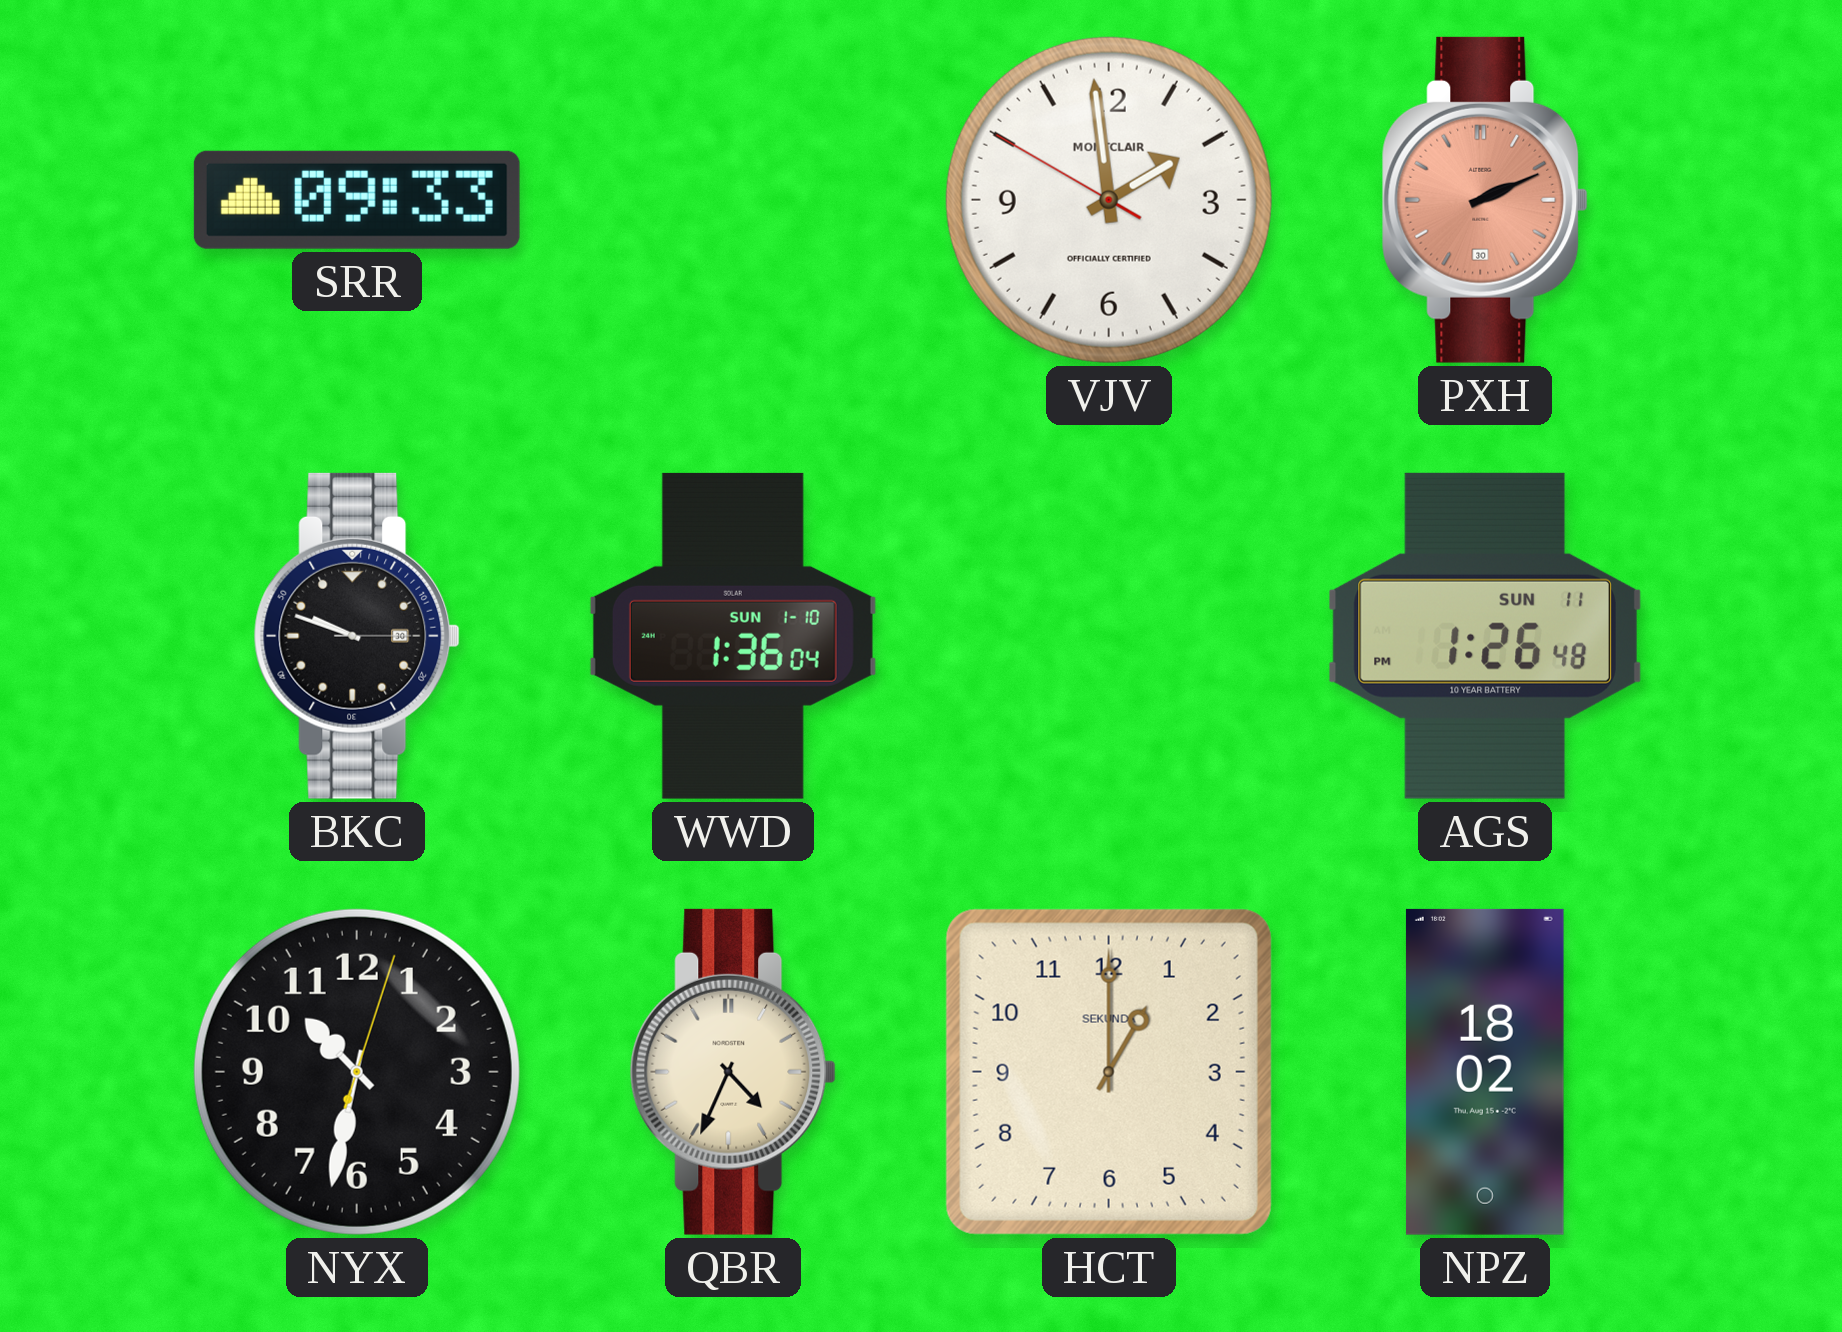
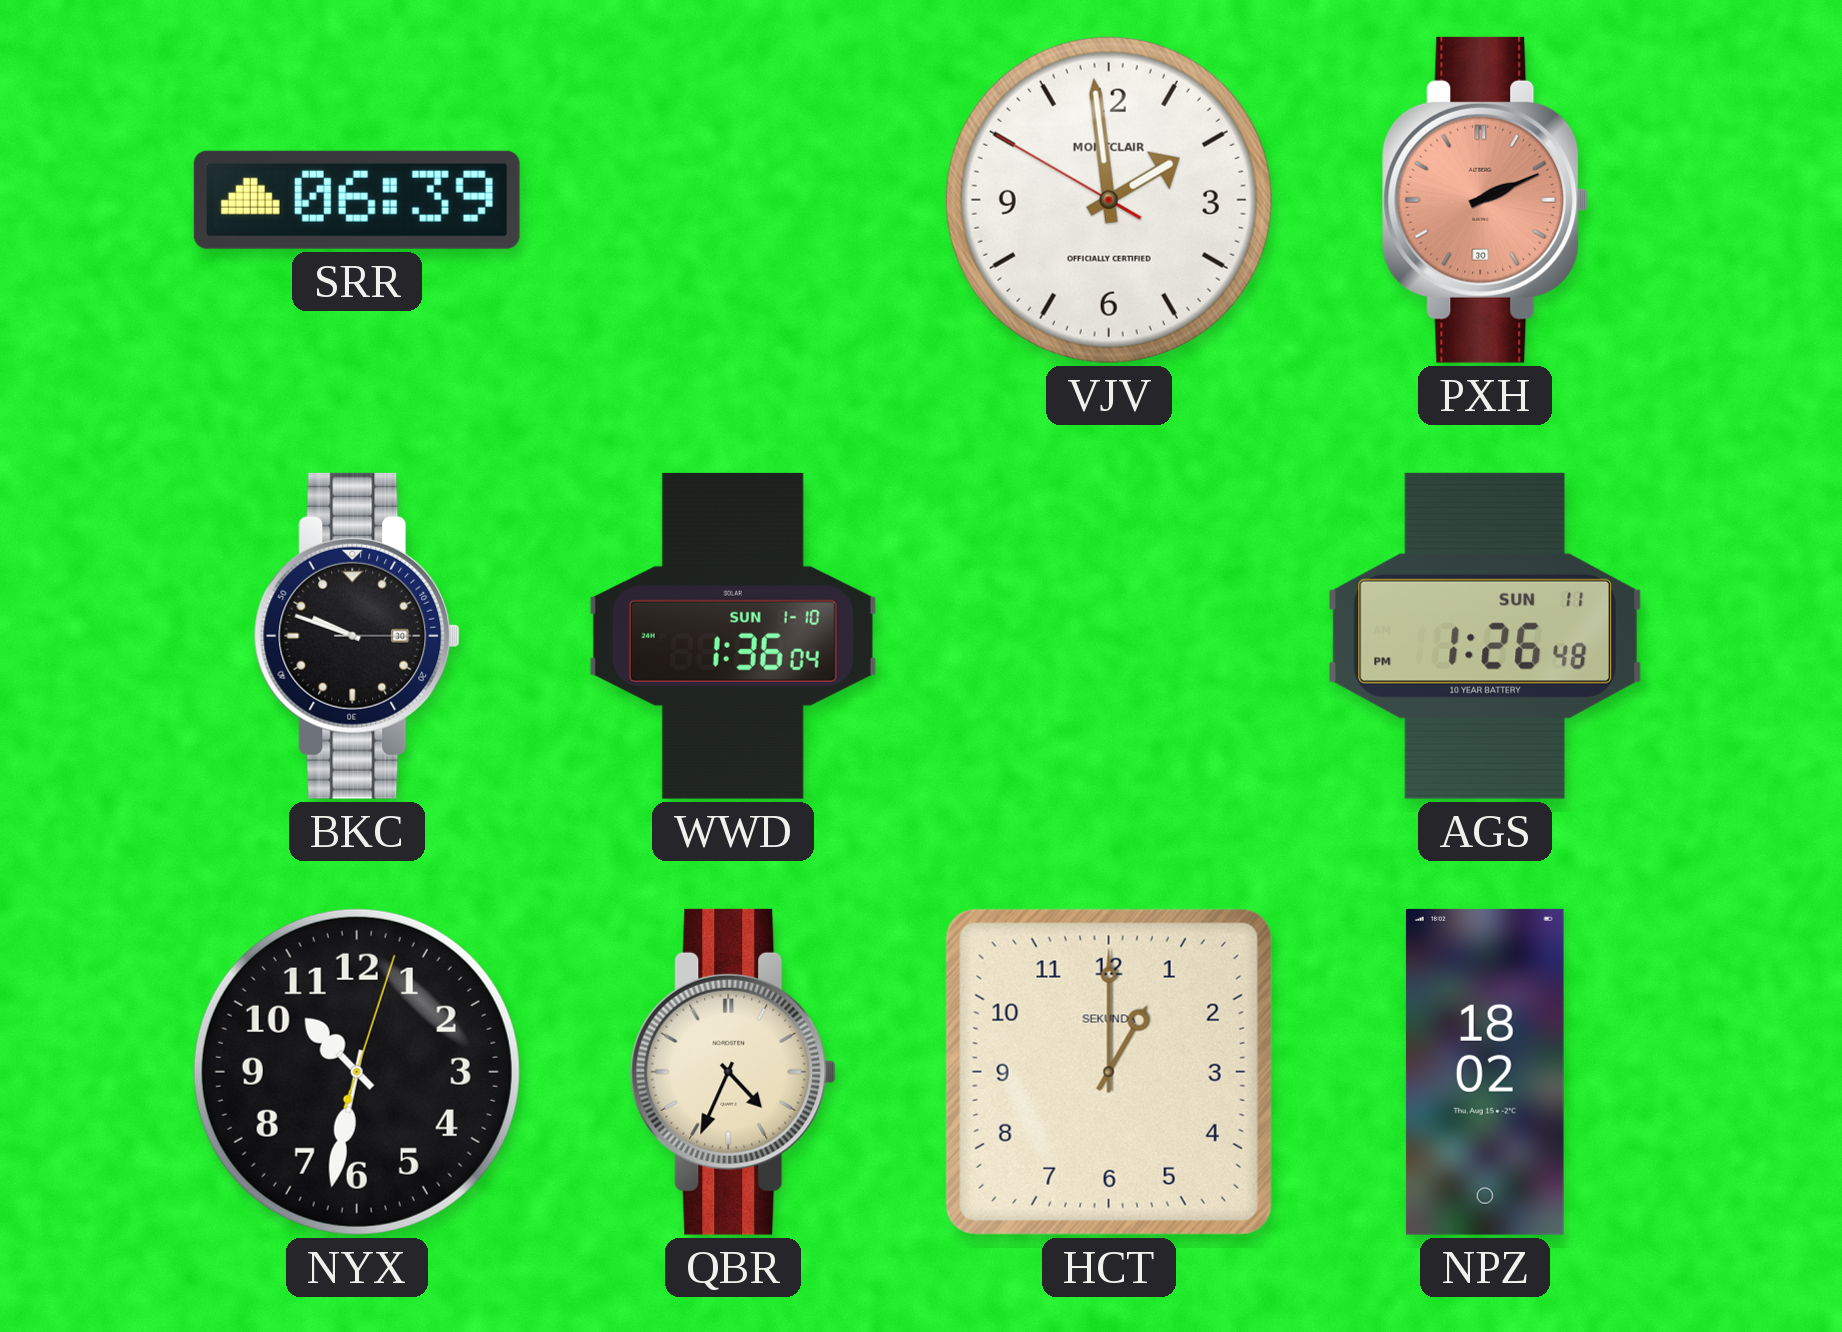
SRR: 09:33 -> 06:39 (357, 200)
